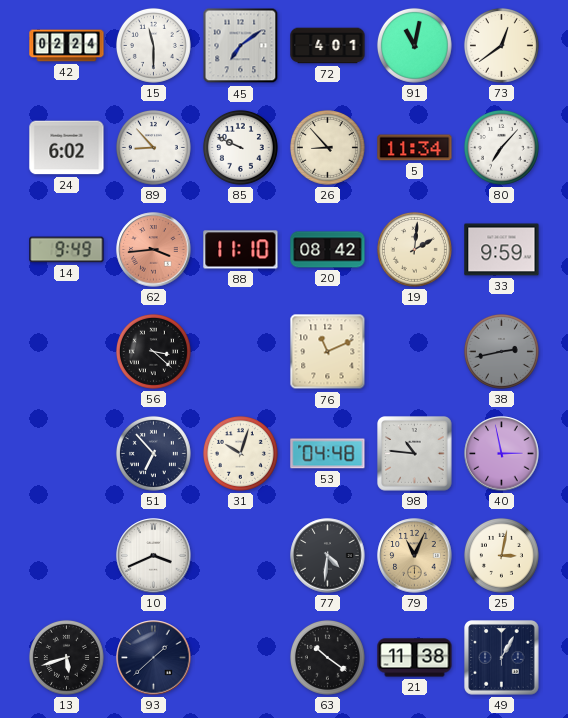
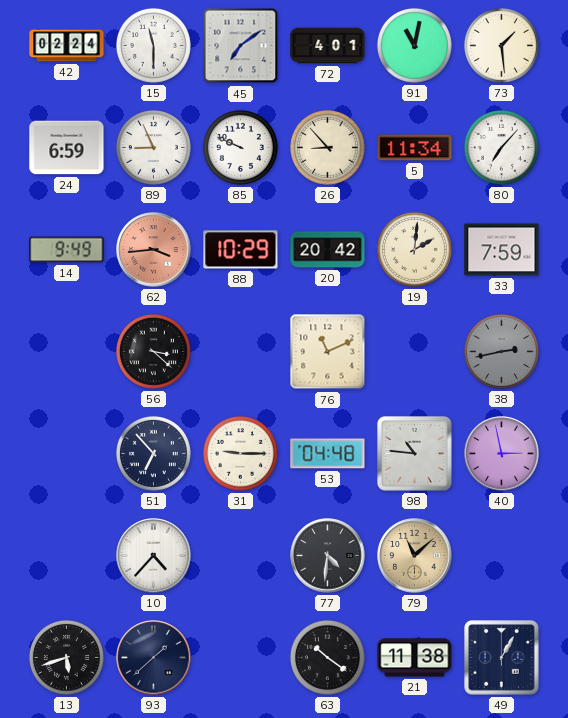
73: 12:39 -> 1:29 (501, 45)
24: 6:02 -> 6:59 (67, 148)
89: 8:53 -> 8:56 (153, 147)
88: 11:10 -> 10:29 (241, 250)
20: 08:42 -> 20:42 (328, 250)
33: 9:59 -> 7:59 (502, 250)
31: 10:03 -> 9:15 (240, 453)
10: 3:41 -> 4:37 (154, 556)
79: 11:04 -> 11:08 (415, 556)
25: 3:02 -> none (501, 555)
